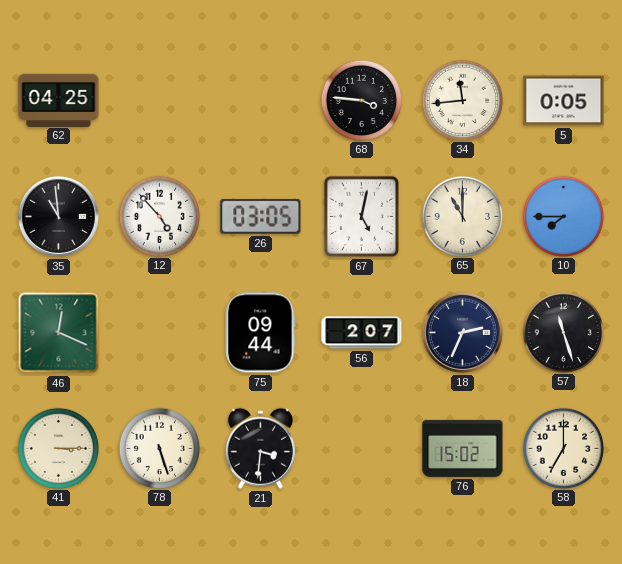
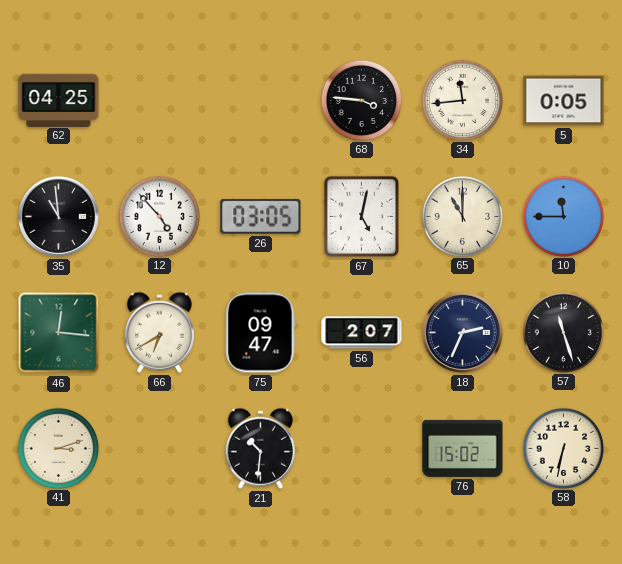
10: 7:45 -> 11:45 (563, 216)
46: 12:19 -> 12:16 (59, 333)
66: none -> 6:40 (159, 332)
75: 09:44 -> 09:47 (260, 333)
41: 3:15 -> 3:12 (58, 448)
78: 5:27 -> none (159, 448)
21: 3:31 -> 10:31 (260, 448)
58: 7:00 -> 6:32 (563, 448)
